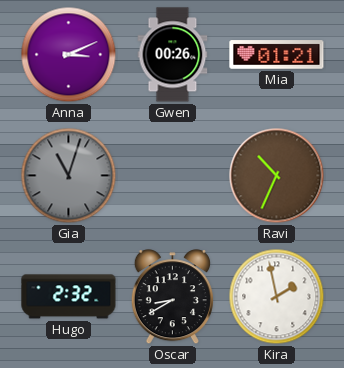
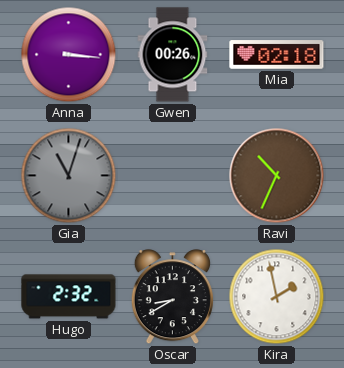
Anna: 3:11 -> 3:16 (69, 55)
Mia: 01:21 -> 02:18 (277, 55)
